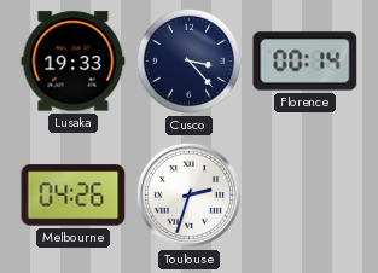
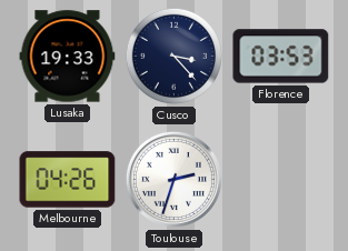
Florence: 00:14 -> 03:53 (281, 57)
